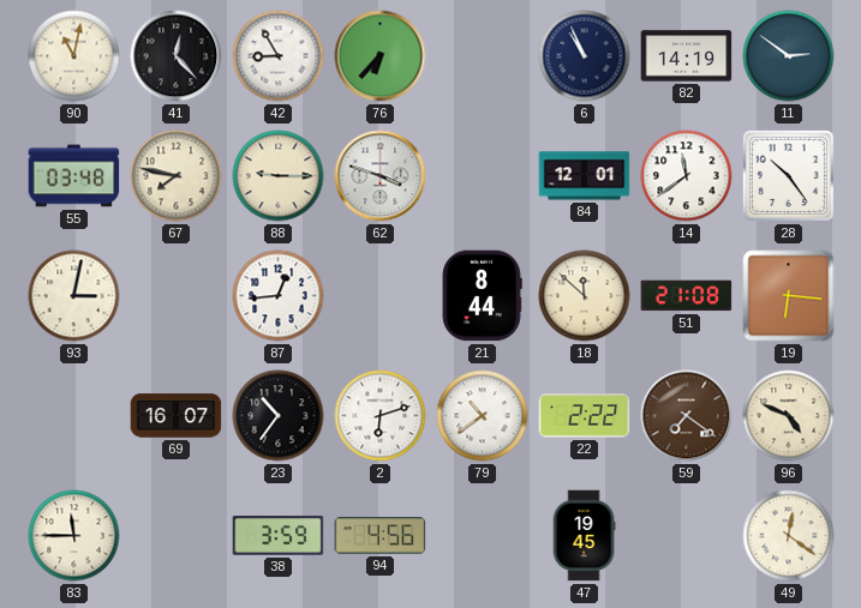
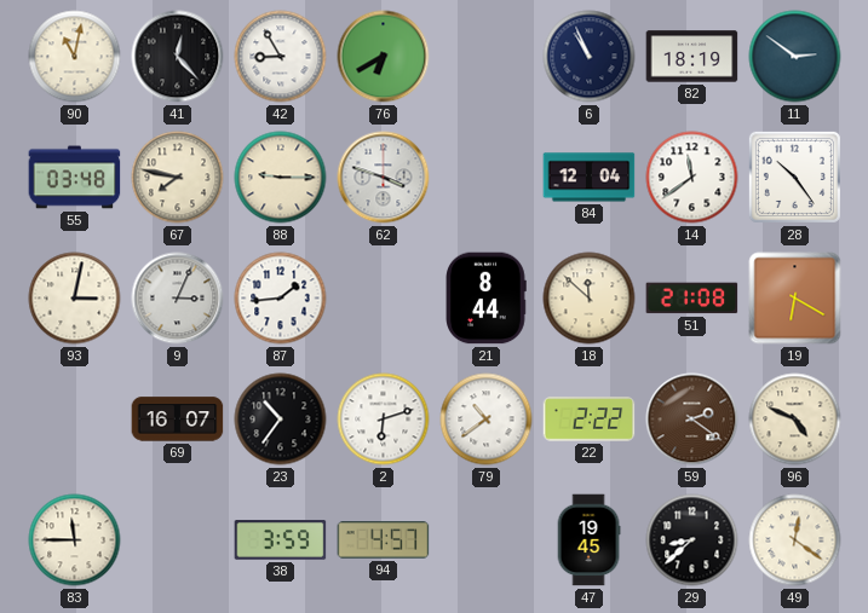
76: 6:37 -> 6:40 (384, 57)
82: 14:19 -> 18:19 (692, 57)
84: 12:01 -> 12:04 (590, 178)
9: none -> 3:04 (178, 299)
87: 12:44 -> 1:44 (281, 299)
19: 6:16 -> 6:20 (795, 299)
59: 7:21 -> 2:21 (692, 420)
94: 4:56 -> 4:57 (384, 540)
29: none -> 8:38 (692, 540)
